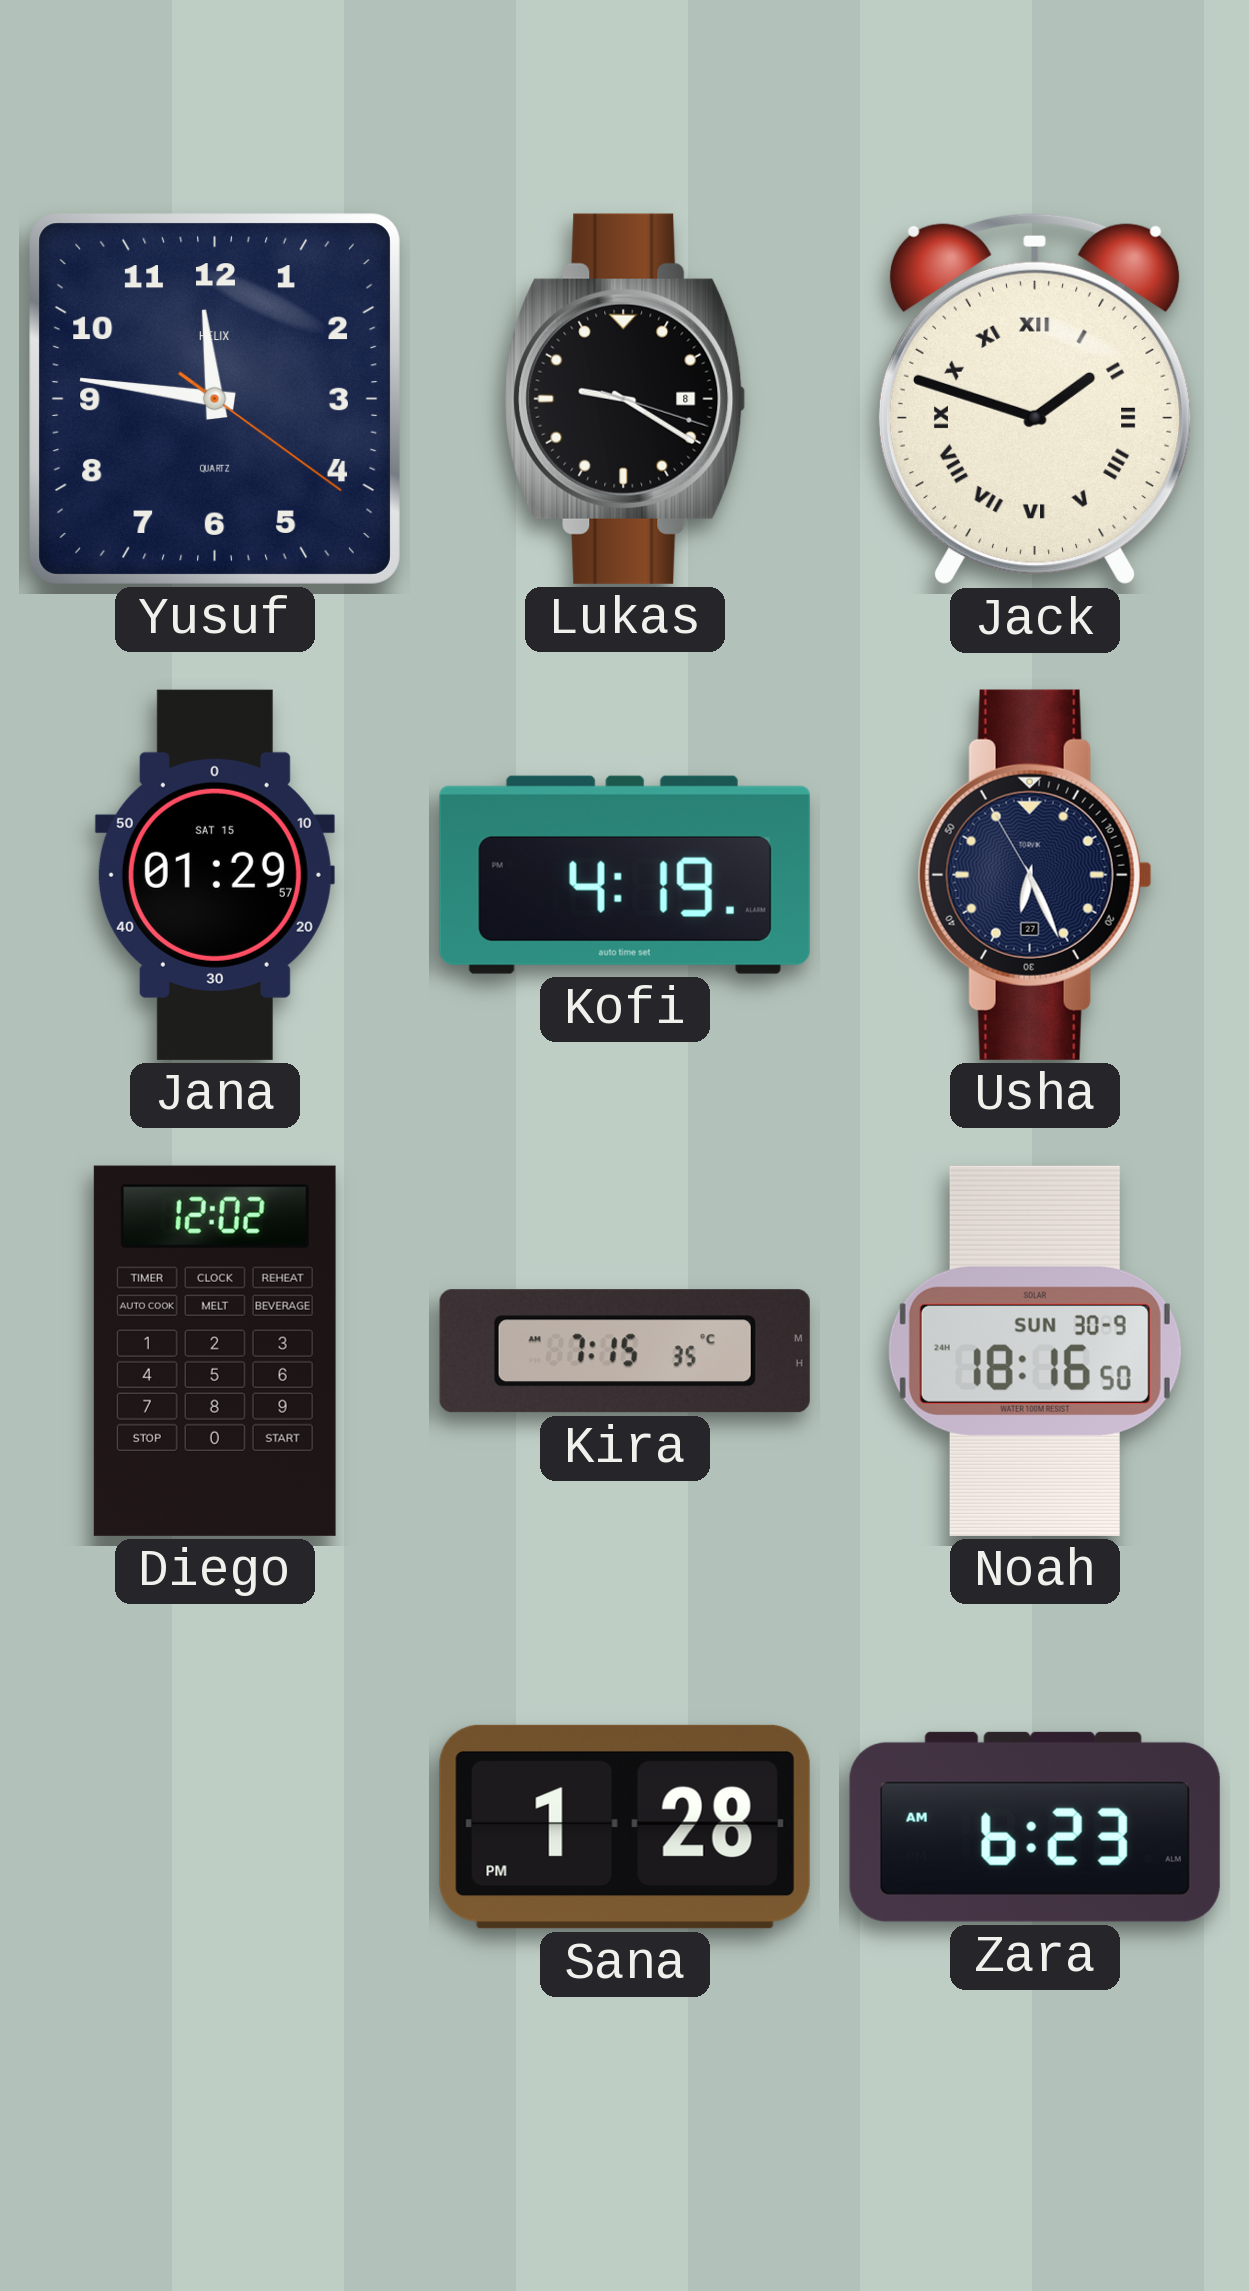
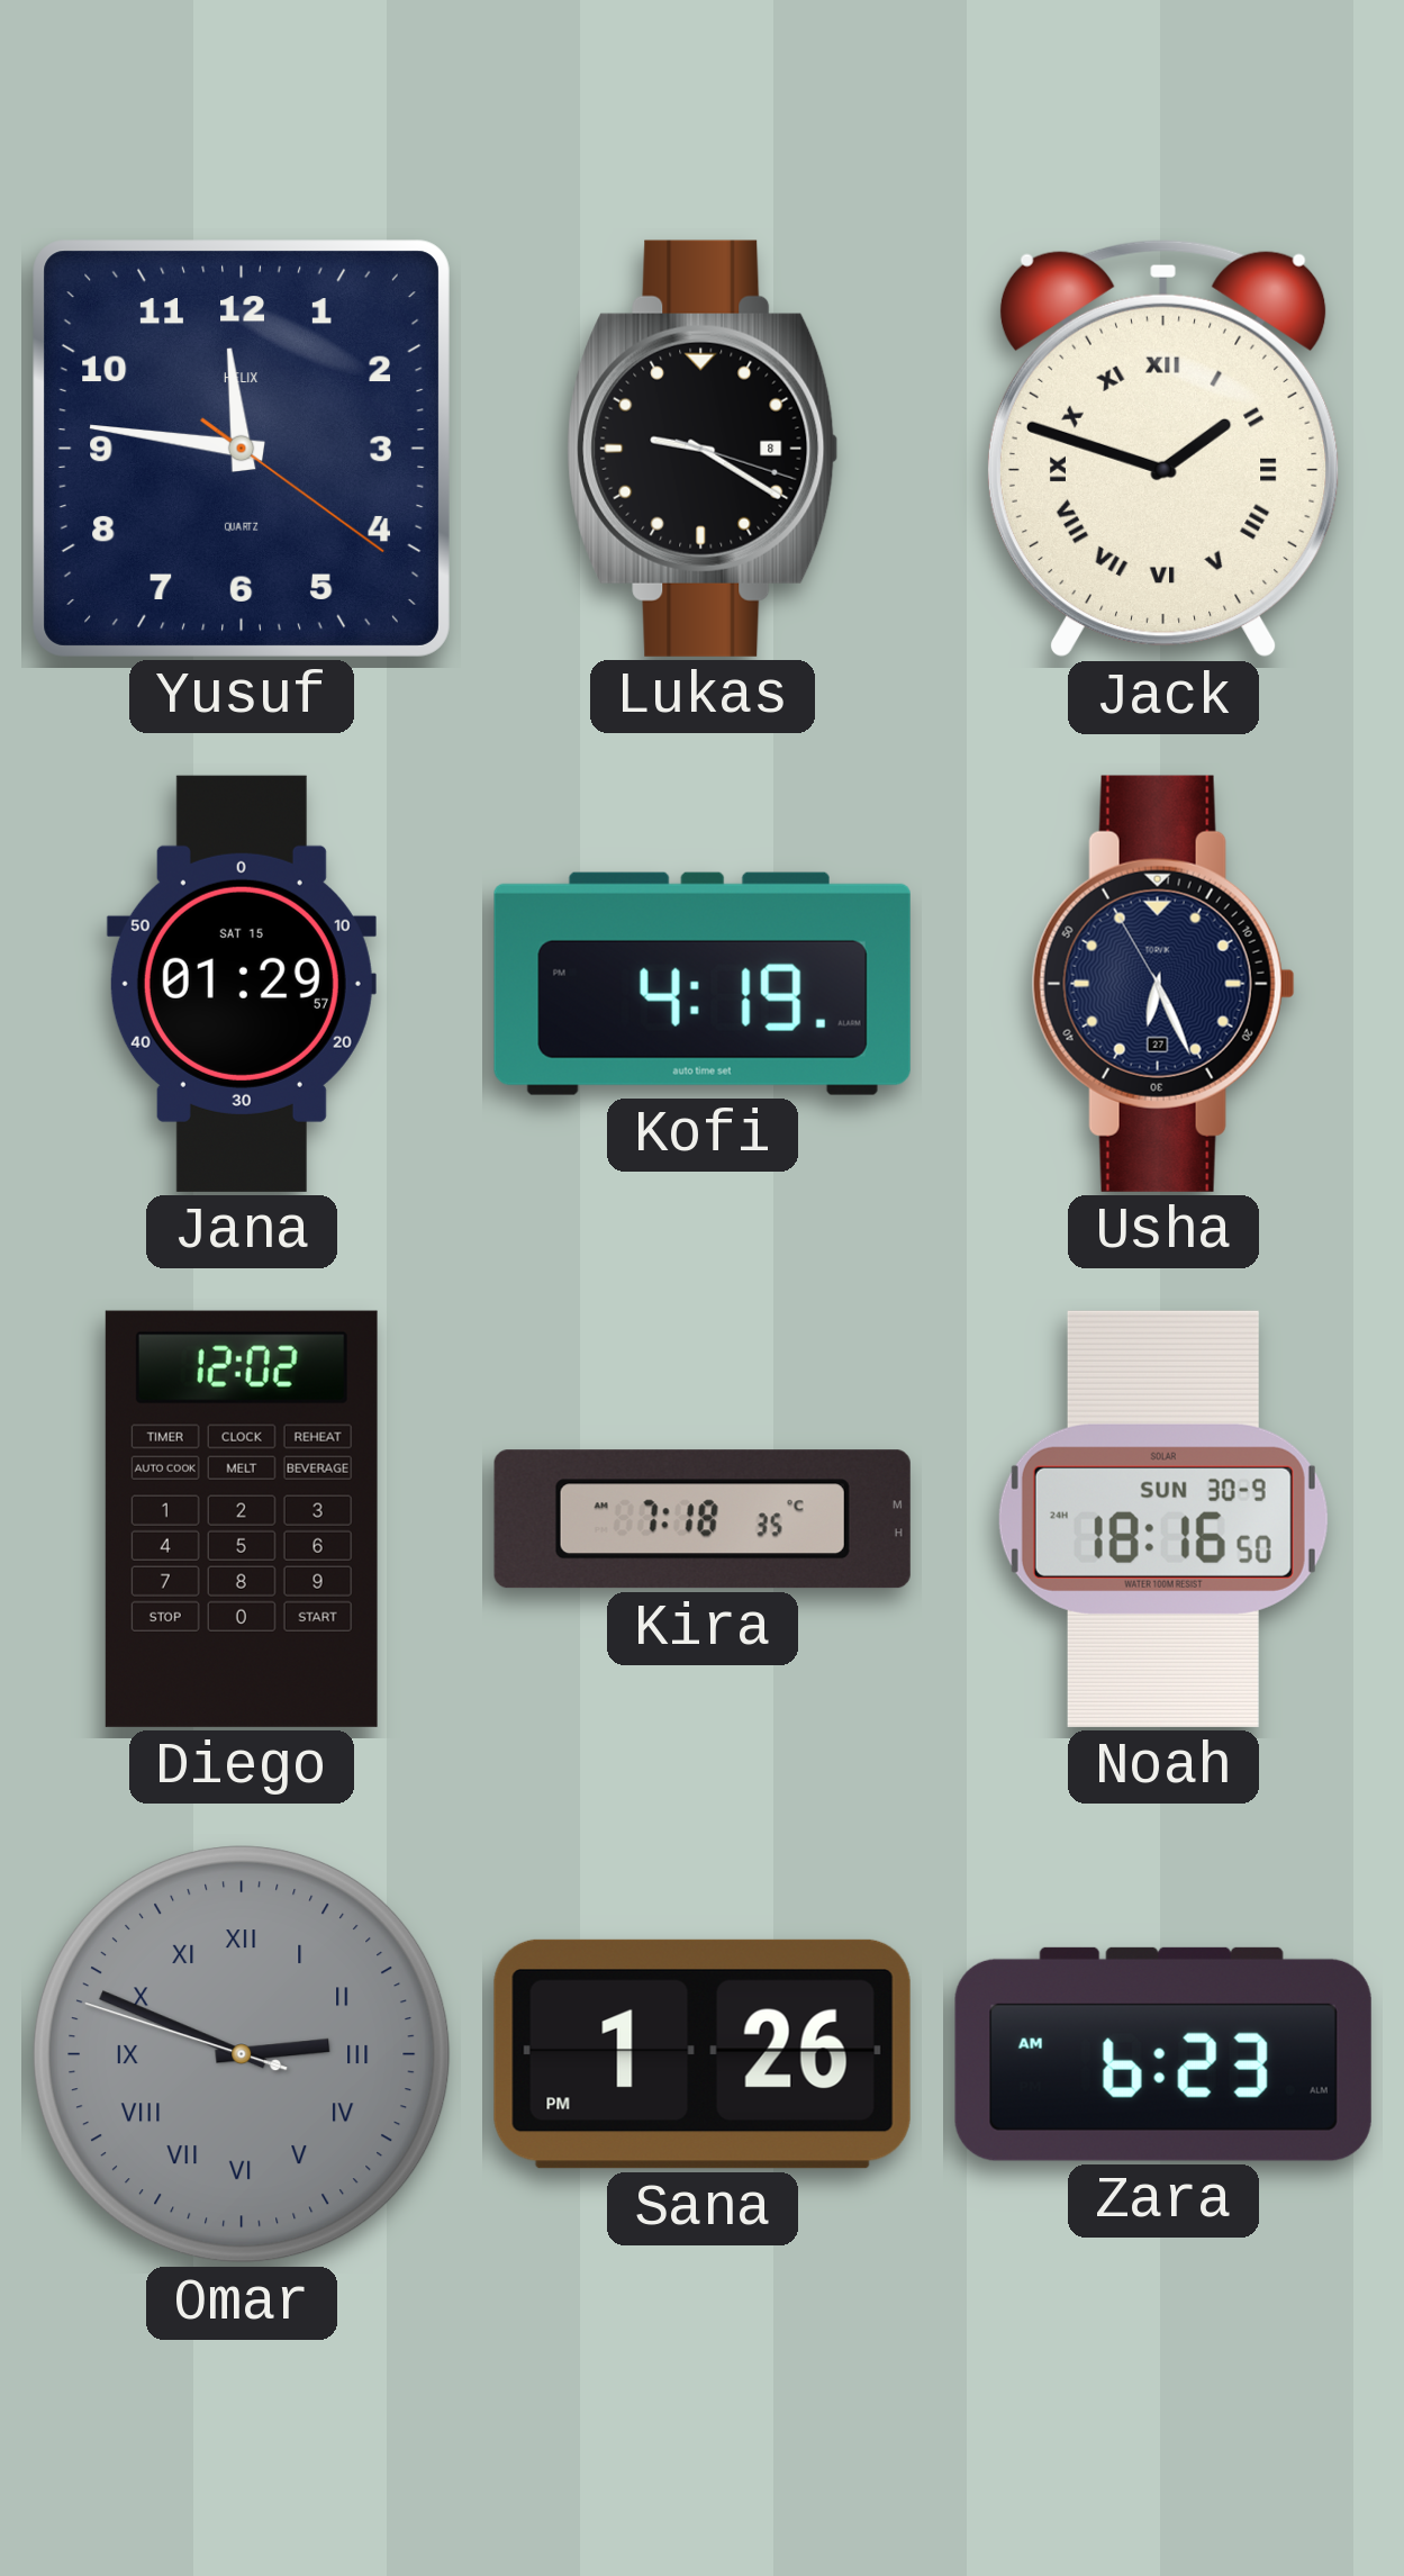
Kira: 7:15 -> 7:18 (703, 1519)
Omar: none -> 2:48 (243, 2055)
Sana: 1:28 -> 1:26 (703, 2054)
